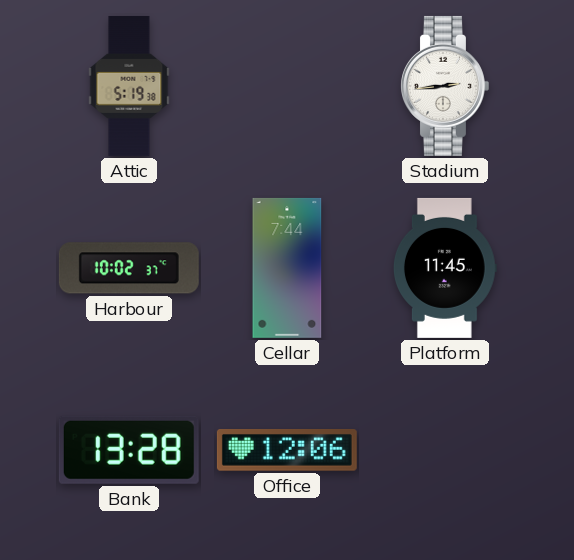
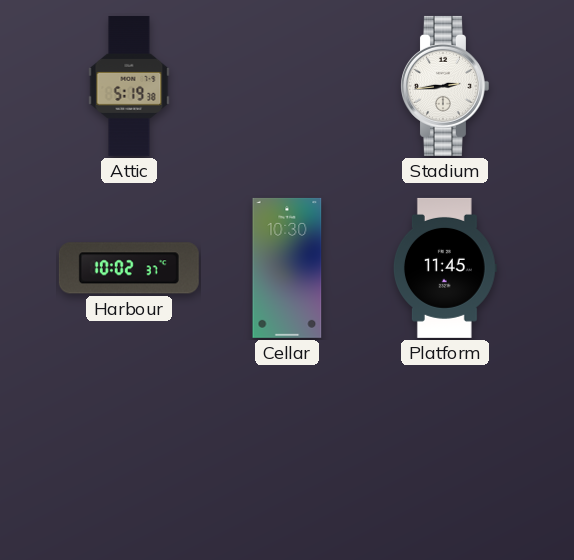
Cellar: 7:44 -> 10:30 (287, 268)
Bank: 13:28 -> none (129, 450)
Office: 12:06 -> none (287, 451)
